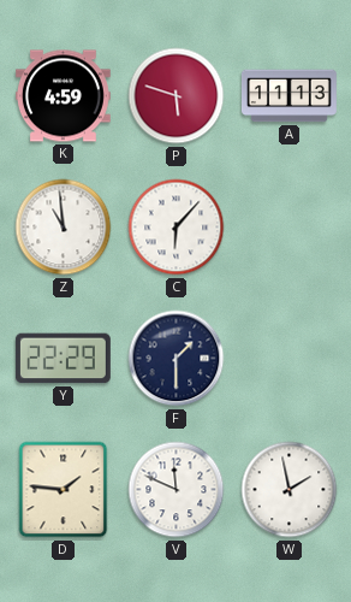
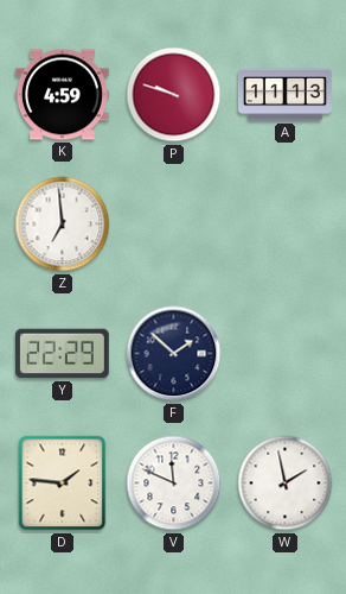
P: 5:48 -> 9:48 (174, 95)
Z: 10:59 -> 6:59 (63, 225)
C: 6:07 -> none (177, 228)
F: 1:30 -> 1:52 (174, 354)
